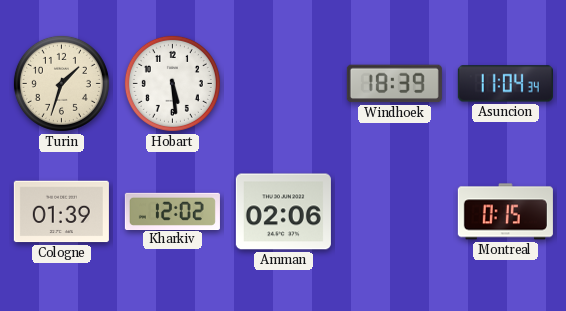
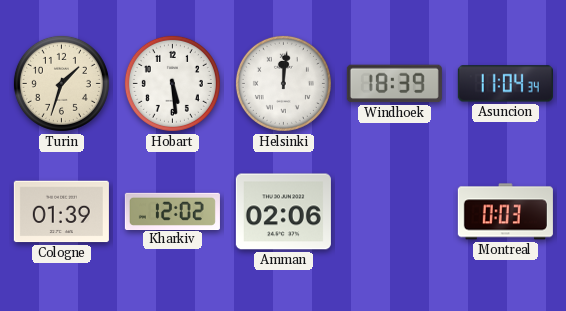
Helsinki: none -> 12:01 (283, 83)
Montreal: 0:15 -> 0:03 (505, 212)
